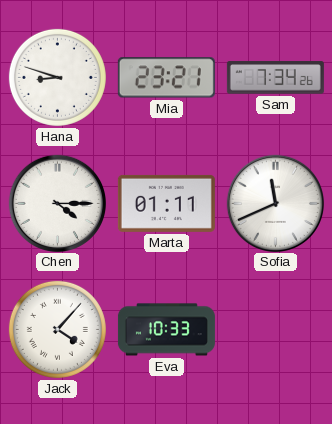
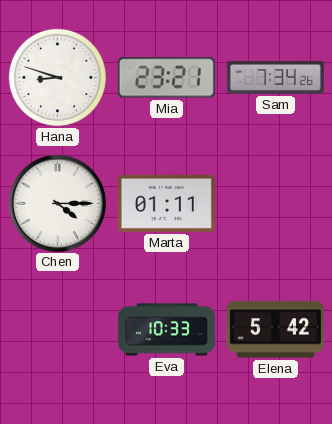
Sofia: 11:41 -> none (275, 203)
Jack: 4:07 -> none (57, 329)
Elena: none -> 5:42 (275, 330)
